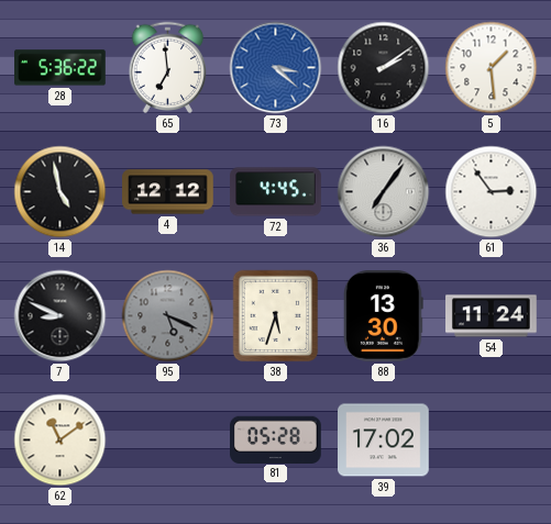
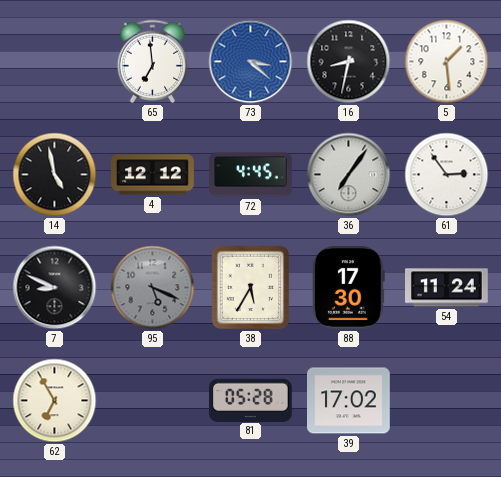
28: 5:36 -> none (60, 68)
16: 2:09 -> 8:32 (349, 62)
38: 5:33 -> 5:35 (251, 288)
88: 13:30 -> 17:30 (349, 288)
62: 11:09 -> 6:55 (55, 401)
